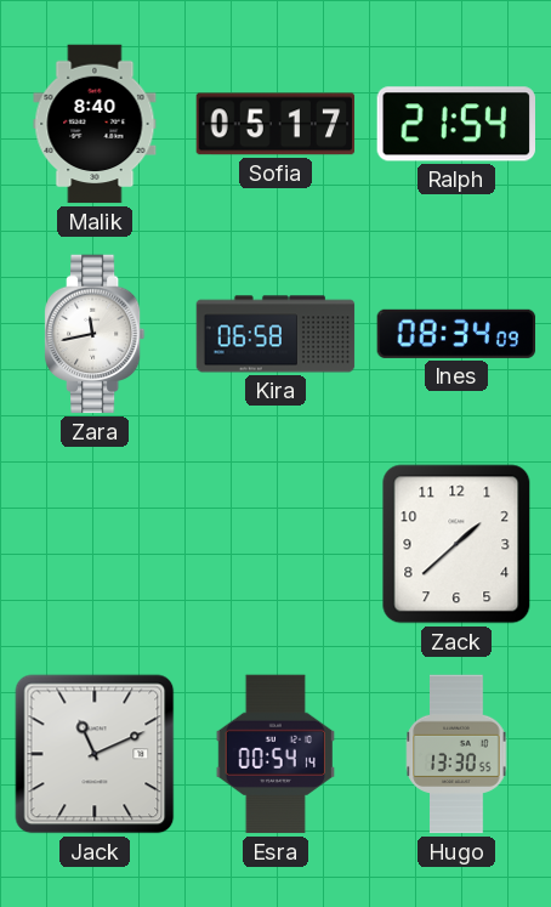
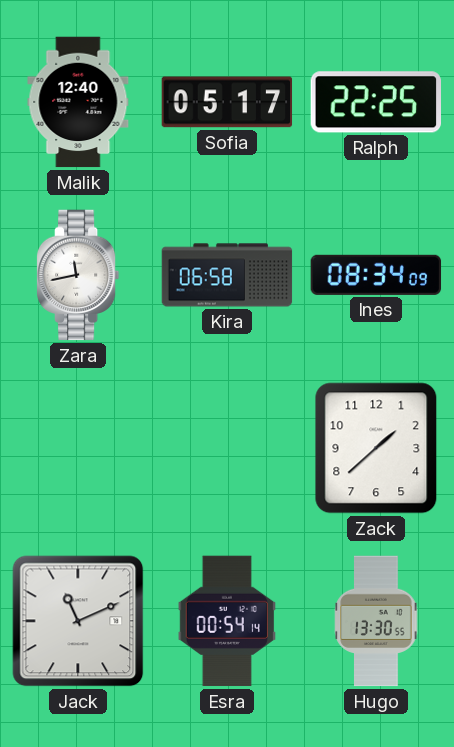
Malik: 8:40 -> 12:40 (78, 102)
Ralph: 21:54 -> 22:25 (375, 102)
